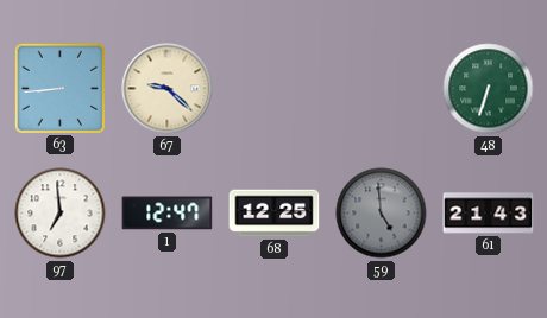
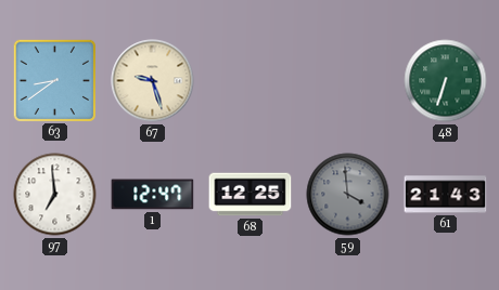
63: 8:44 -> 8:39 (54, 80)
67: 9:22 -> 9:27 (153, 81)
59: 4:59 -> 3:59 (348, 195)
